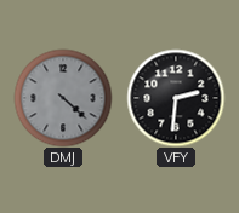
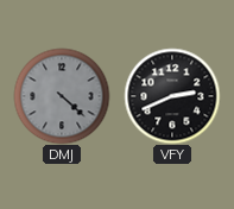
VFY: 2:31 -> 2:41 (172, 96)
